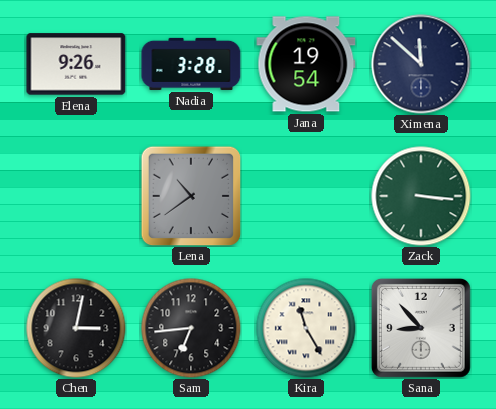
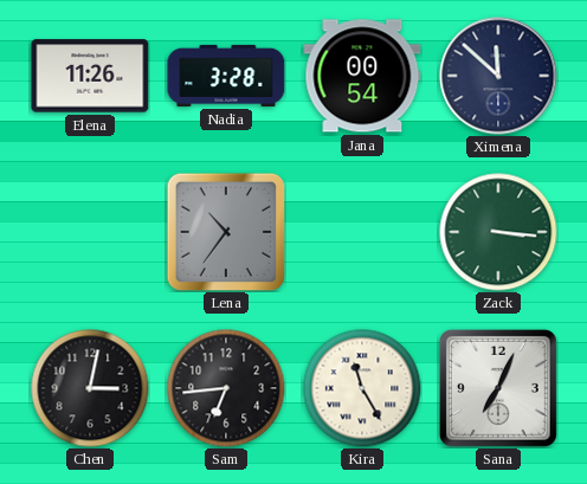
Elena: 9:26 -> 11:26 (90, 76)
Jana: 19:54 -> 00:54 (362, 76)
Lena: 10:39 -> 10:36 (226, 232)
Sana: 8:53 -> 7:04 (498, 388)
